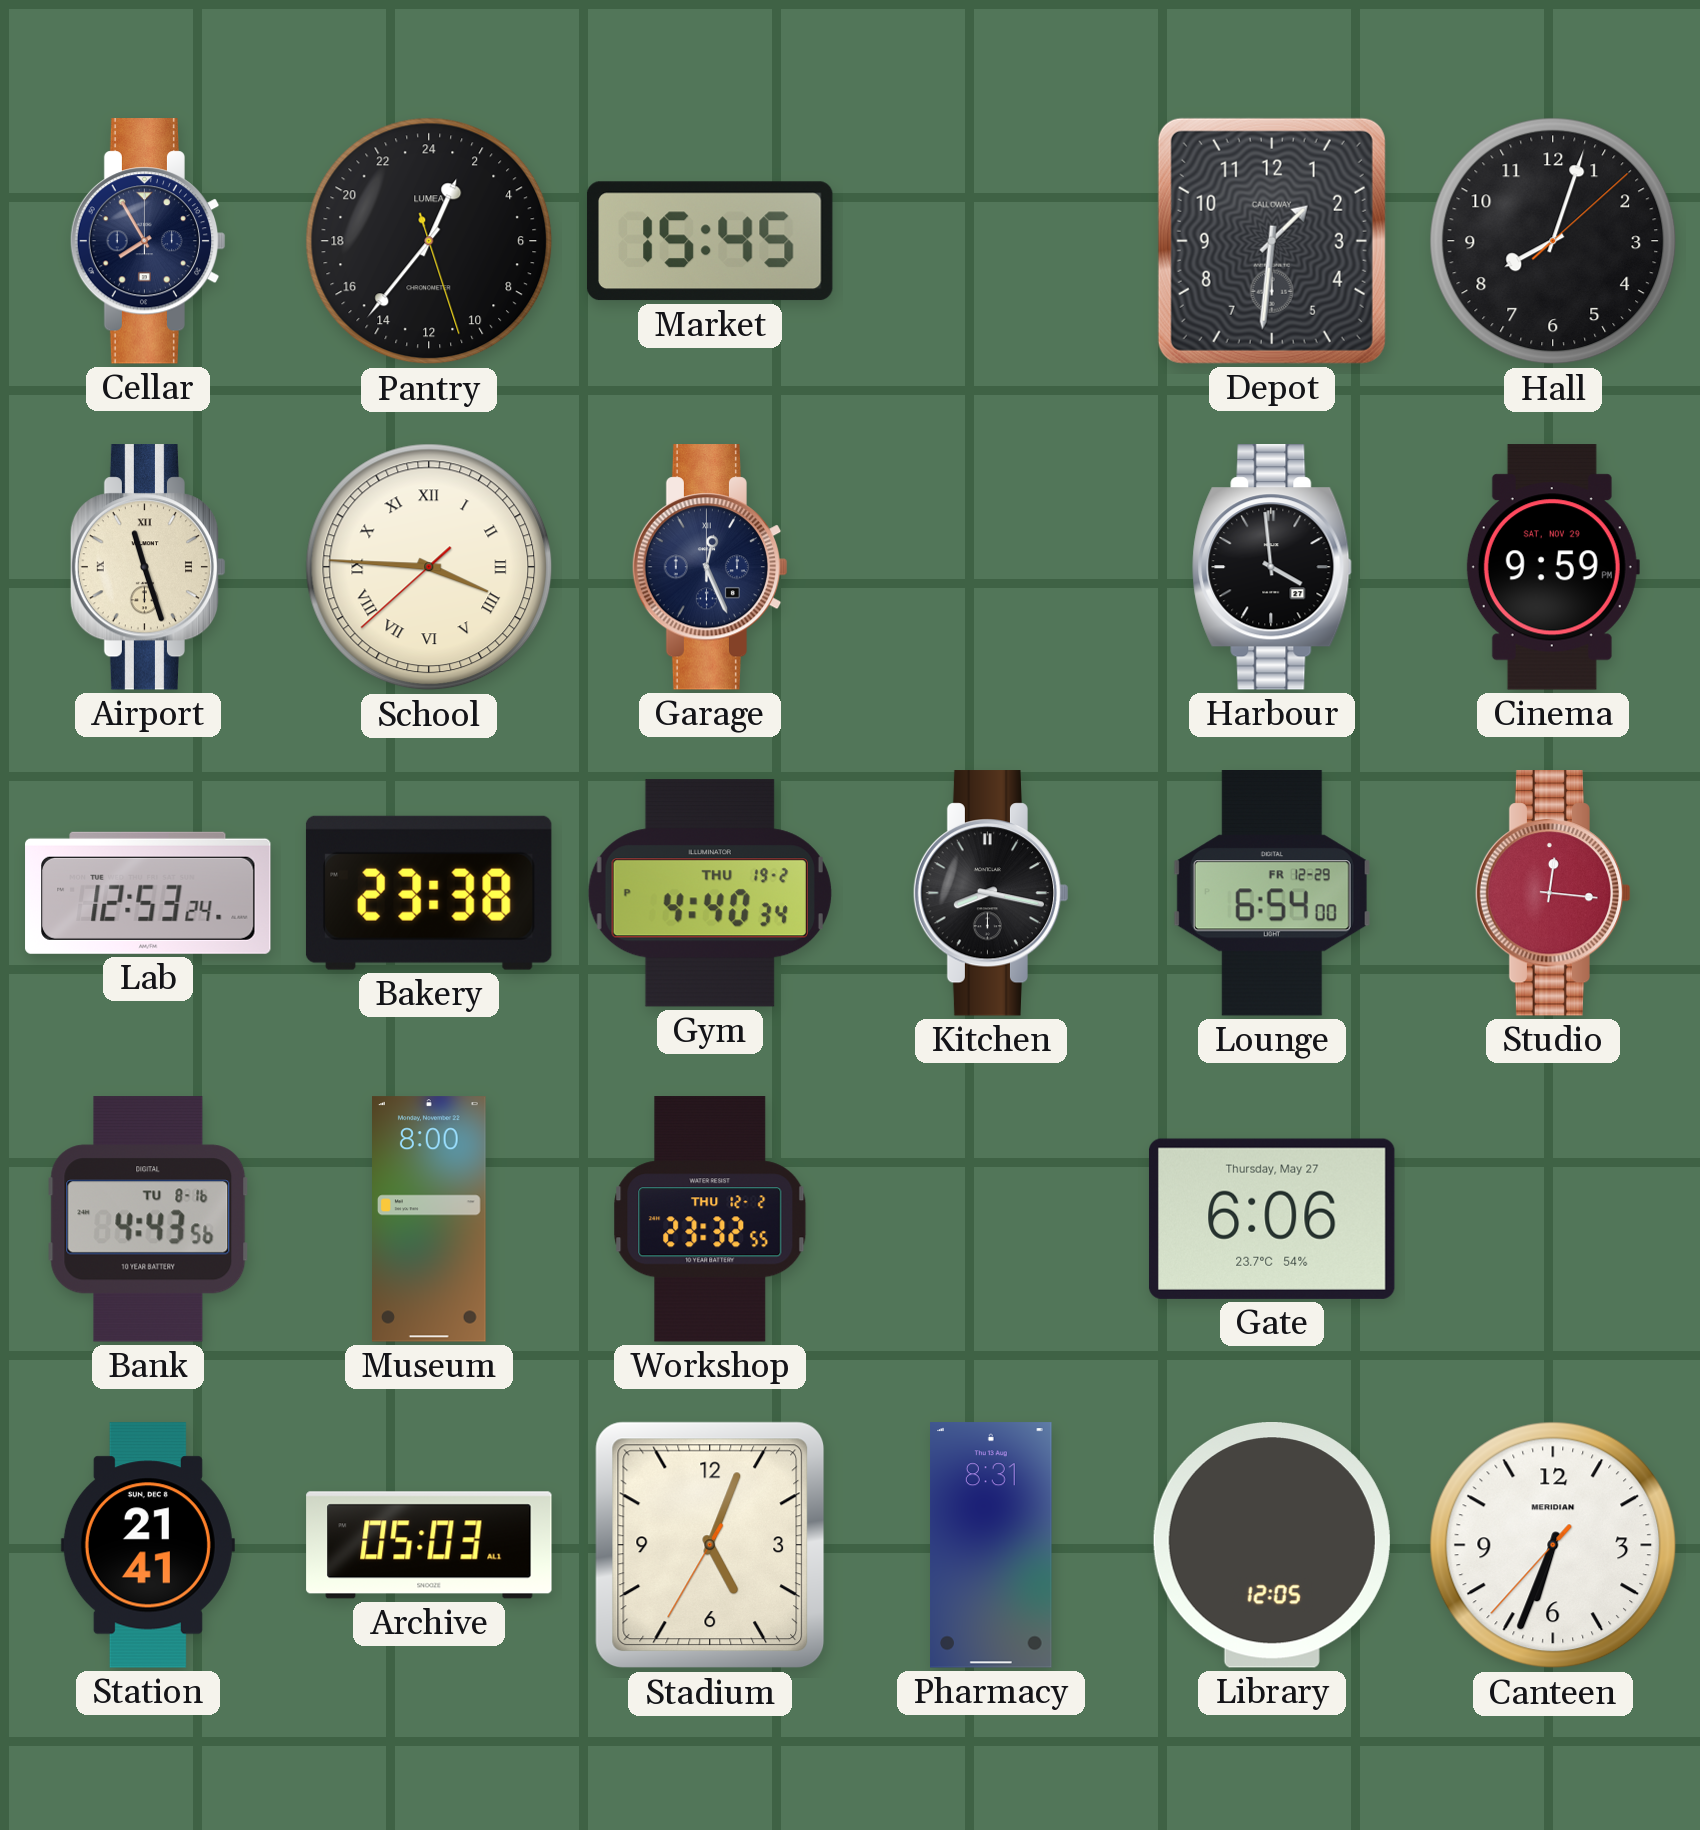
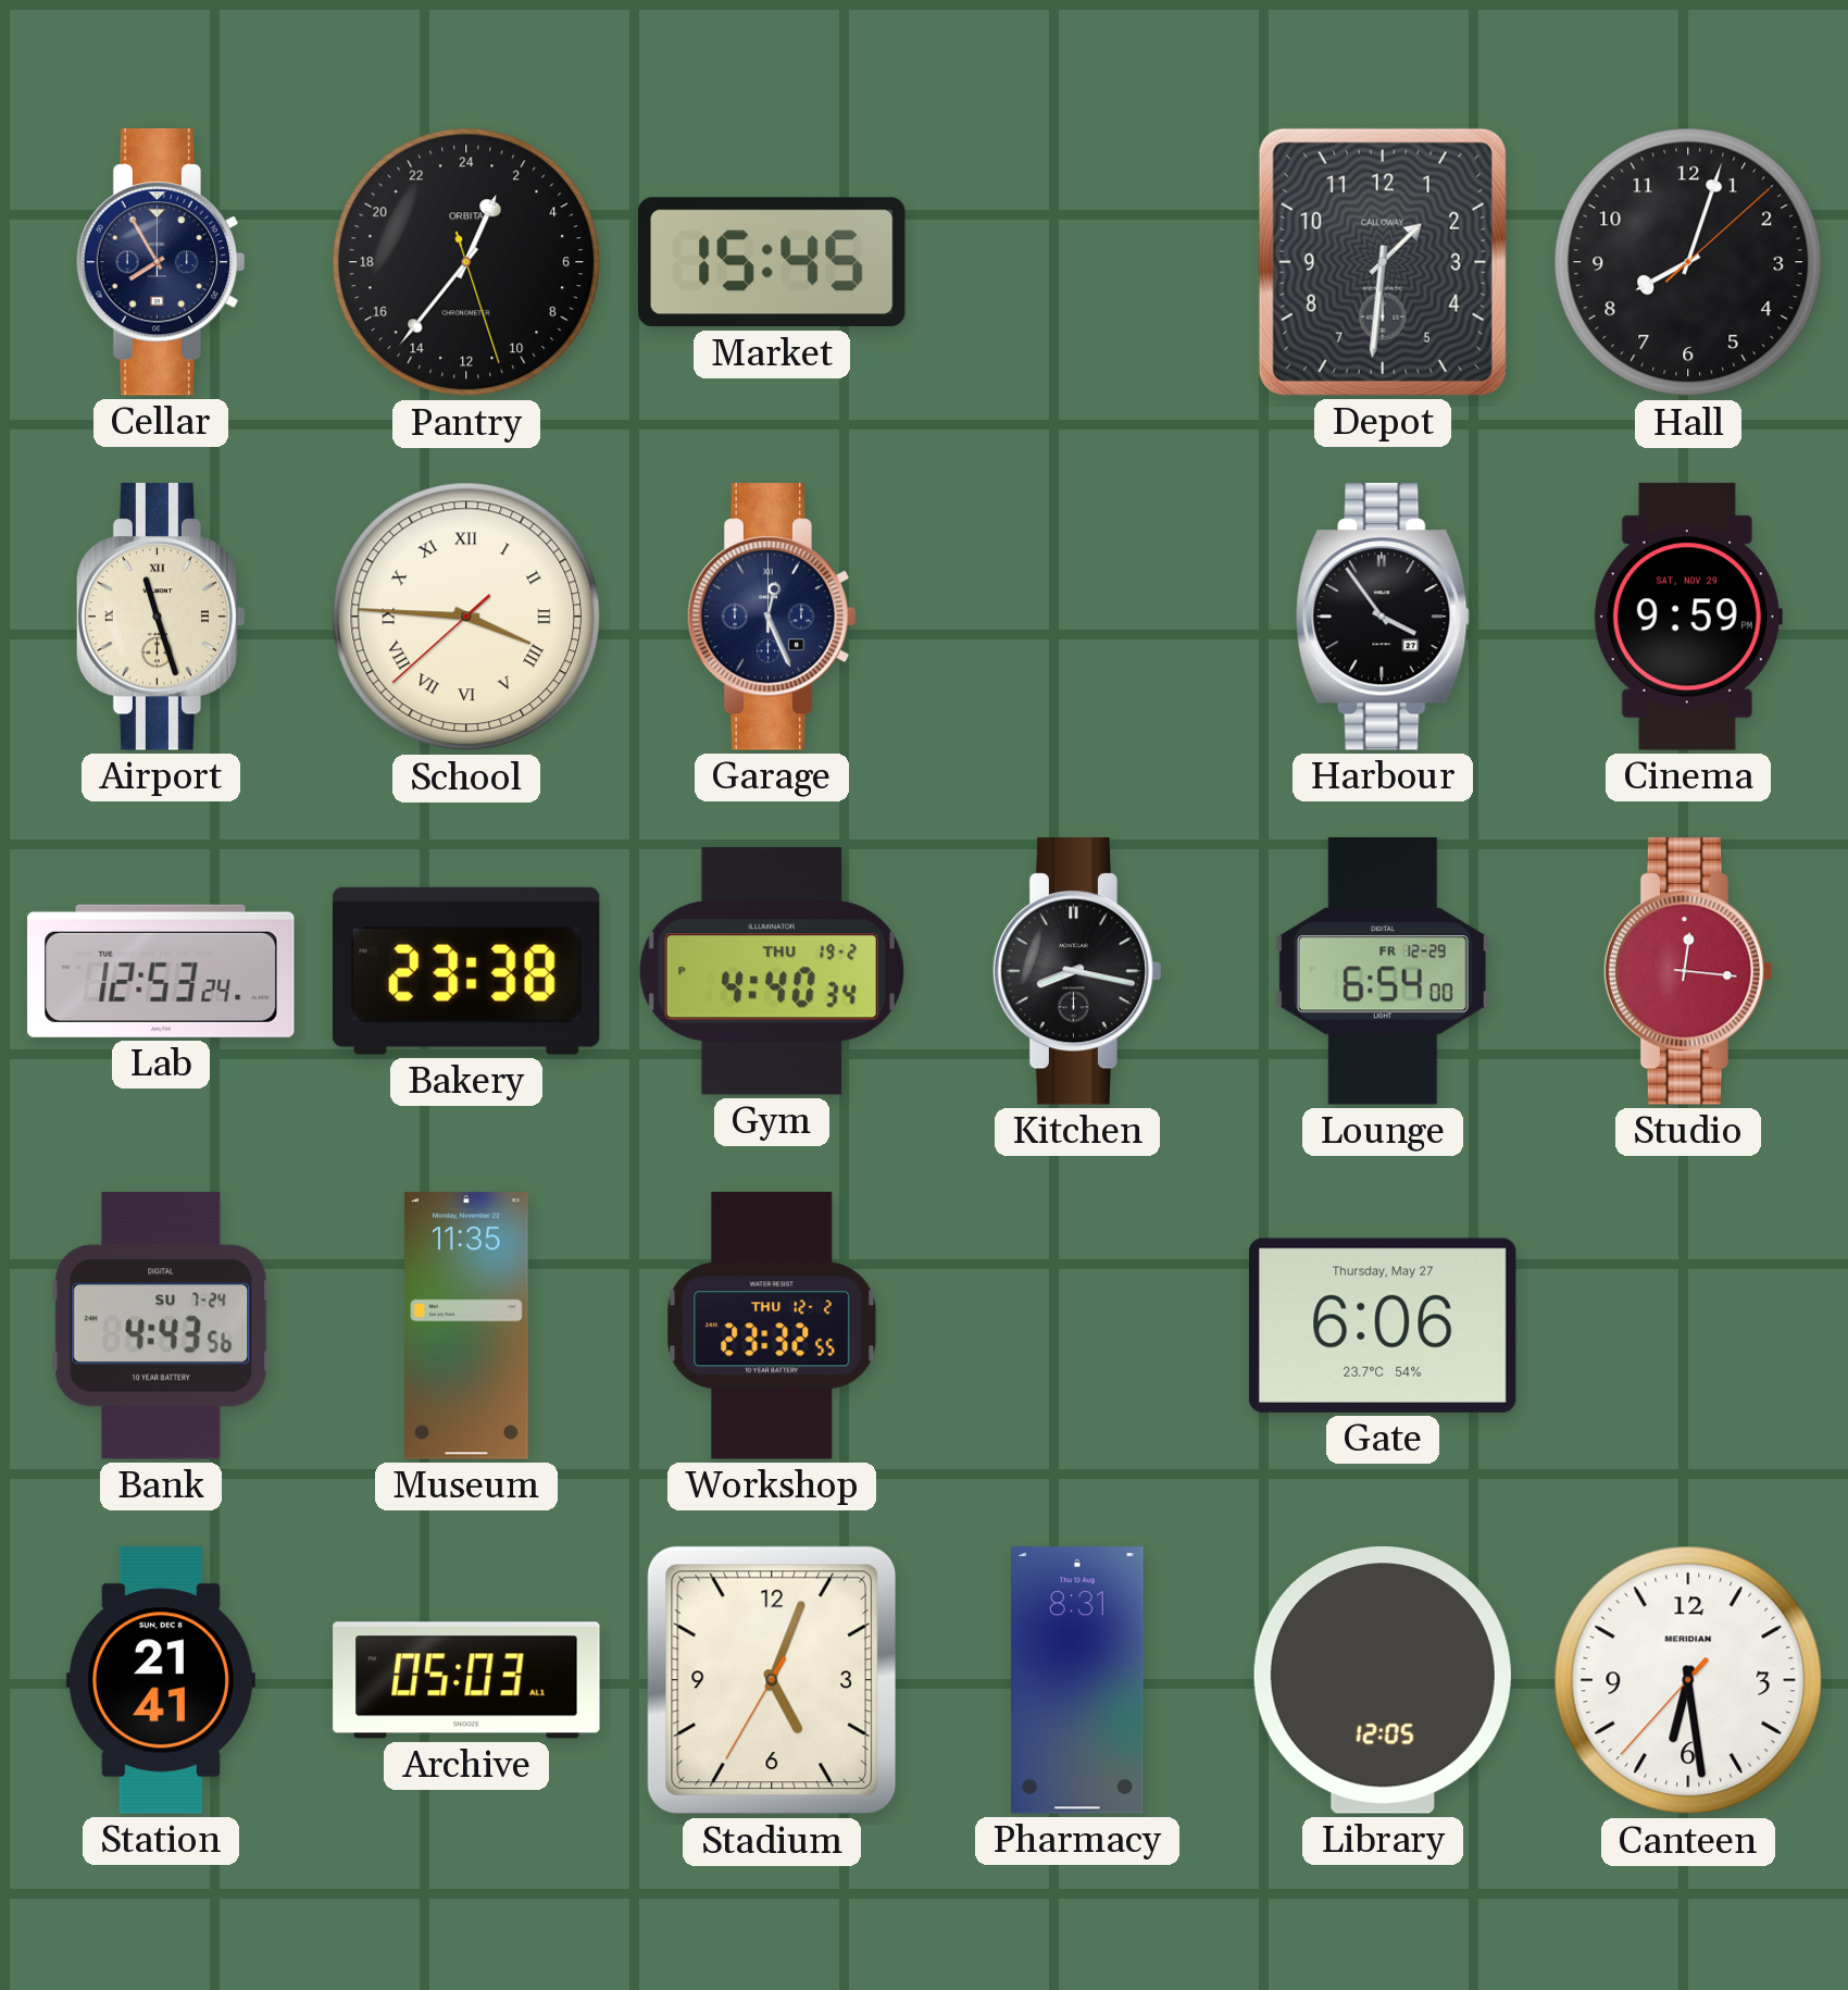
Pantry brand: LUMEA -> ORBITA (466, 262)
Harbour: 3:59 -> 3:54 (1383, 617)
Bank date: TU 8-16 -> SU 7-24 (161, 1326)
Museum: 8:00 -> 11:35 (467, 1326)
Canteen: 6:33 -> 6:28 (1688, 1680)
